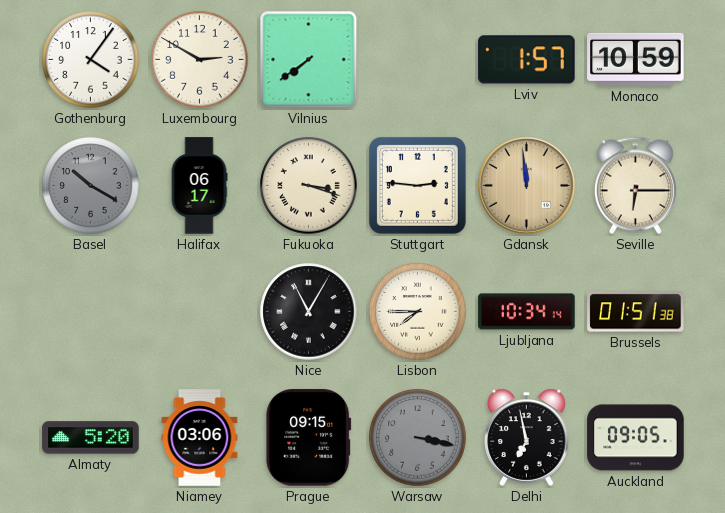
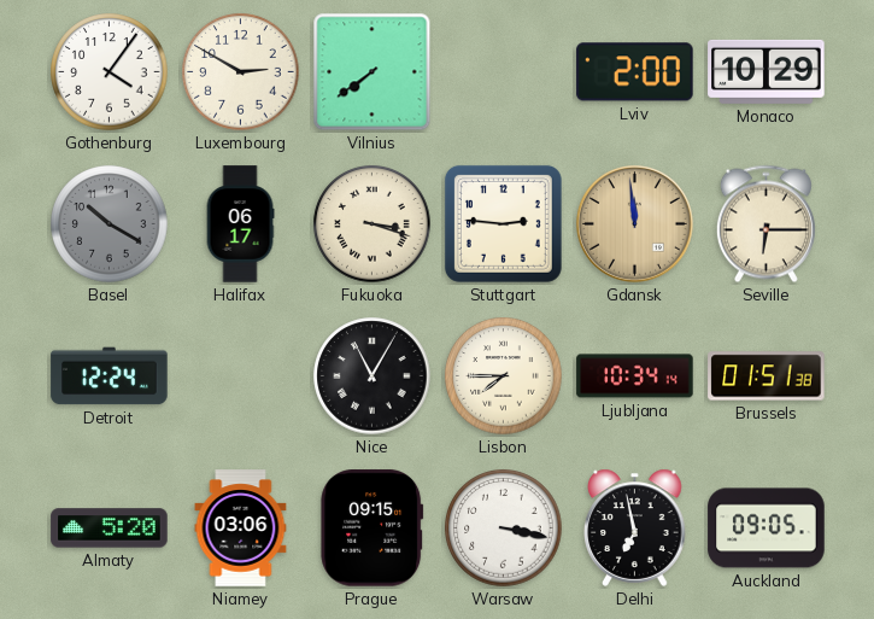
Lviv: 1:57 -> 2:00 (635, 72)
Monaco: 10:59 -> 10:29 (767, 71)
Detroit: none -> 12:24 (110, 376)
Warsaw dial: grey -> white (504, 529)
